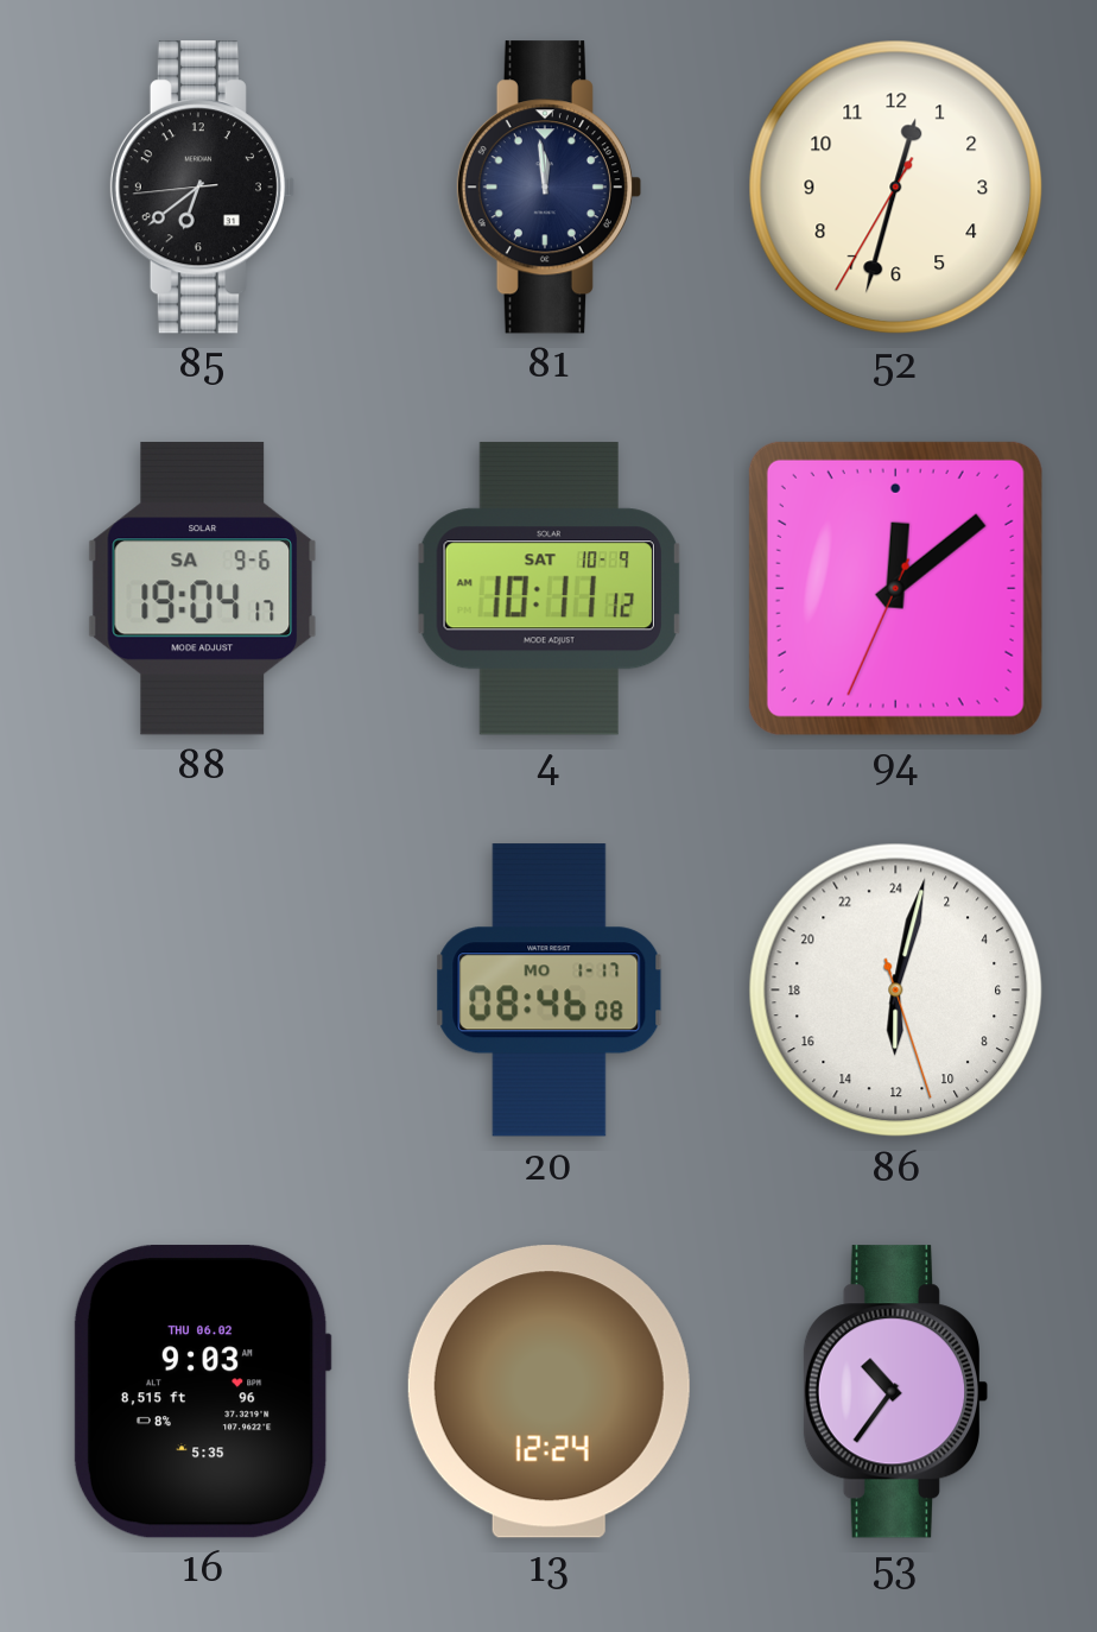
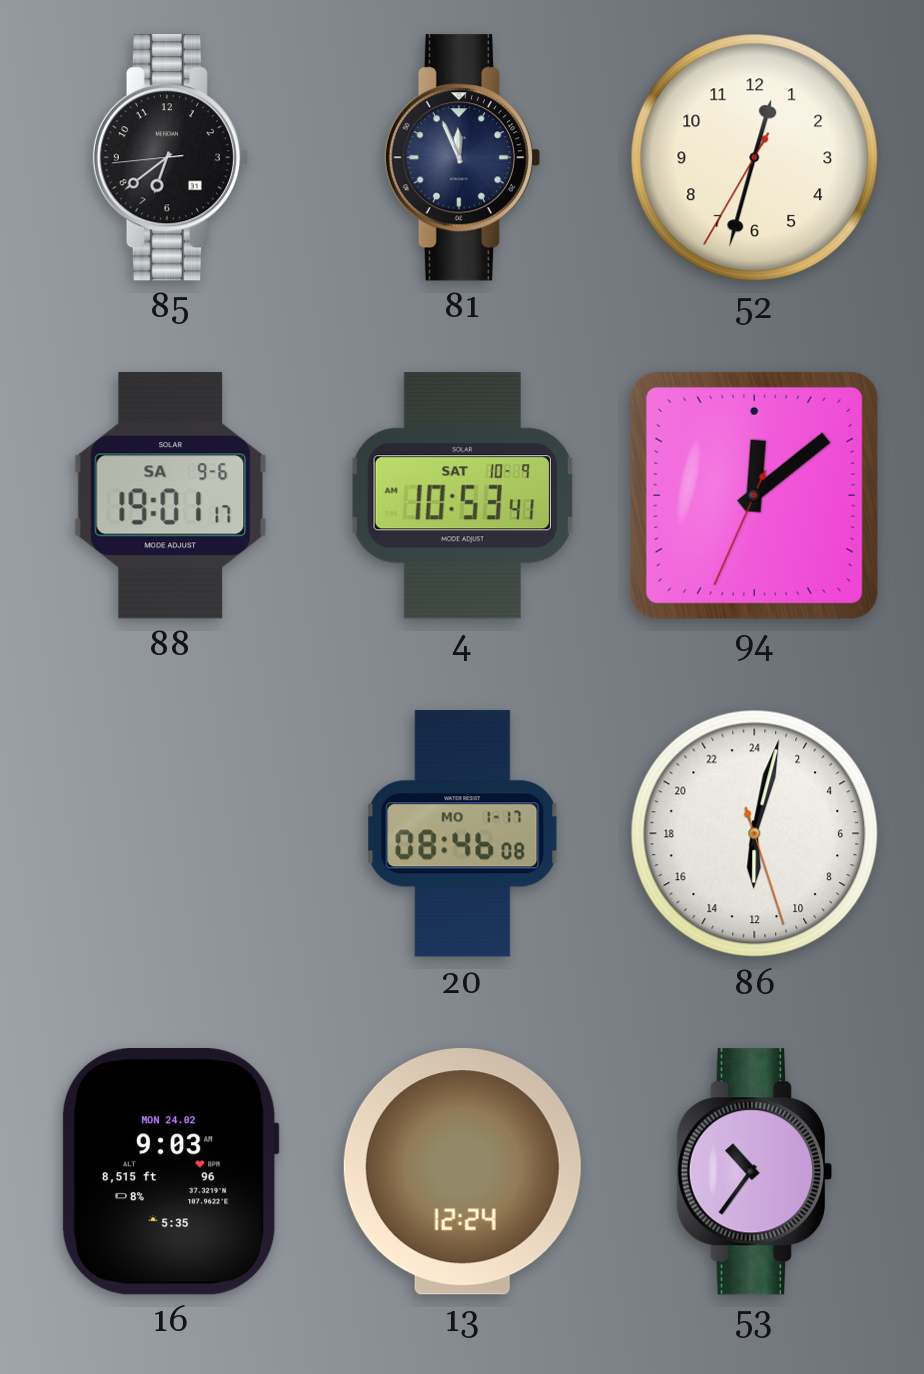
81: 11:59 -> 11:56 (462, 158)
88: 19:04 -> 19:01 (170, 496)
4: 10:11 -> 10:53 (462, 496)
16 date: THU 06.02 -> MON 24.02 (170, 1172)
